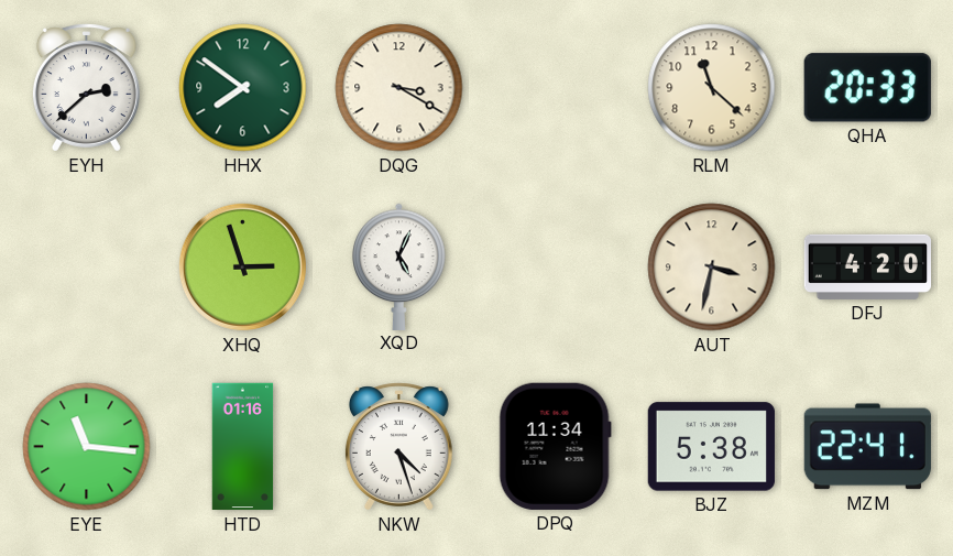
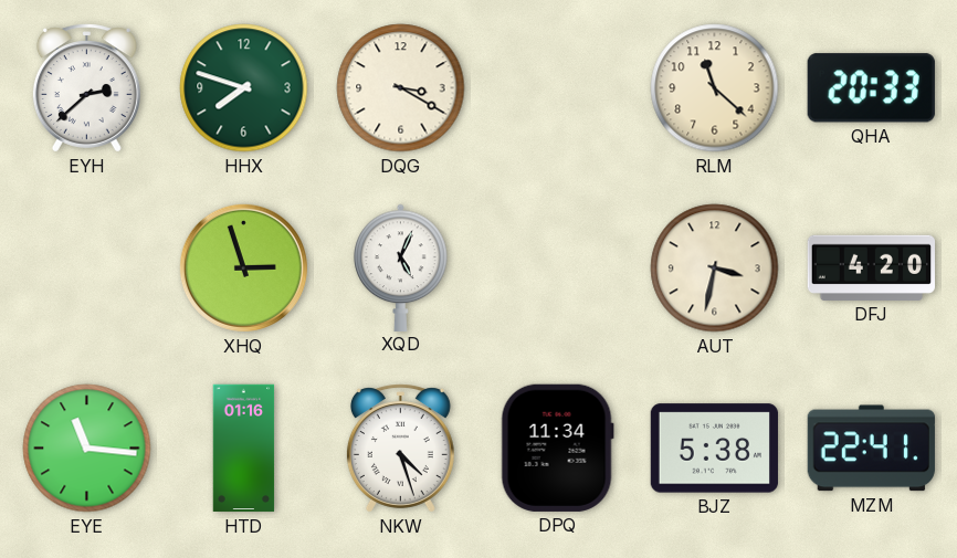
HHX: 7:51 -> 7:48 (244, 88)
